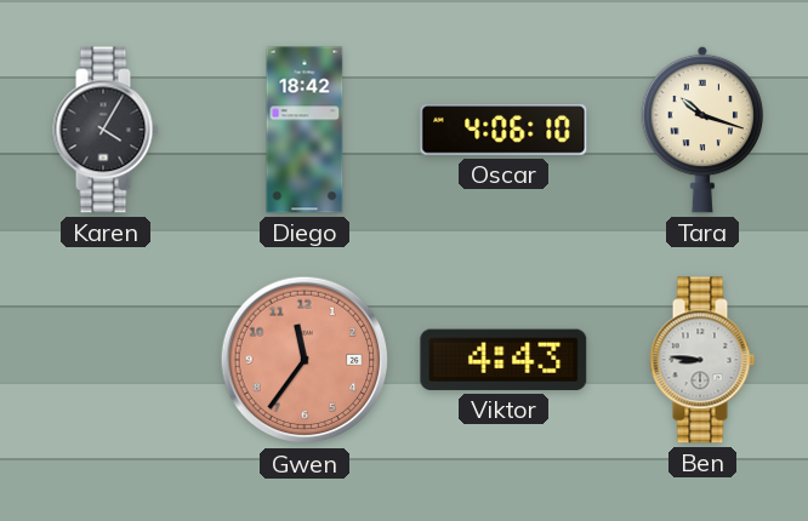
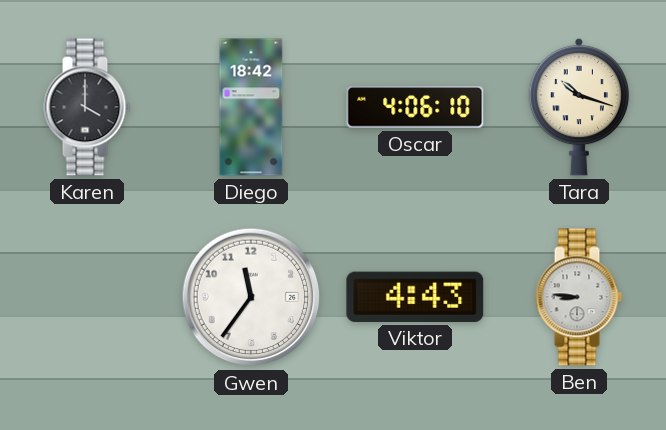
Karen: 4:05 -> 4:00 (87, 107)
Gwen dial: salmon -> white (251, 297)
